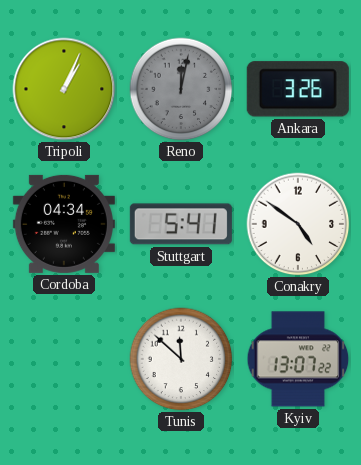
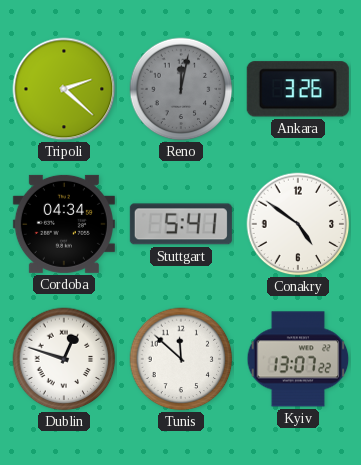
Tripoli: 1:04 -> 2:22 (64, 89)
Dublin: none -> 12:48 (64, 359)
